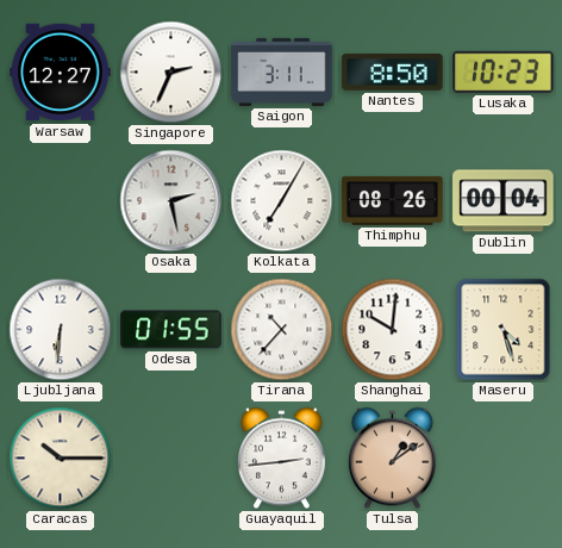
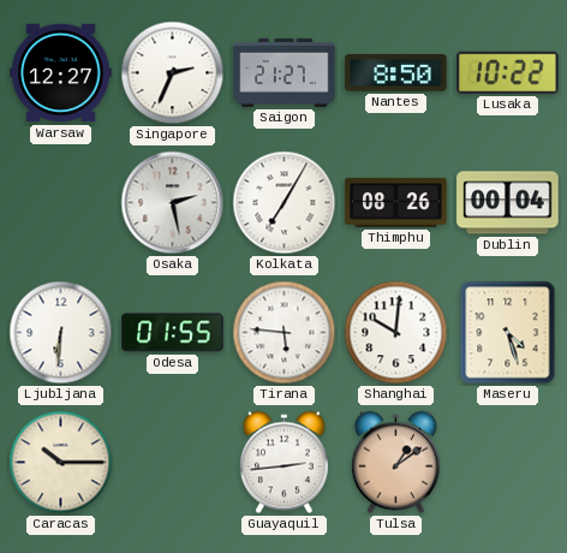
Saigon: 3:11 -> 21:27 (285, 72)
Lusaka: 10:23 -> 10:22 (508, 72)
Tirana: 10:37 -> 5:46 (285, 333)
